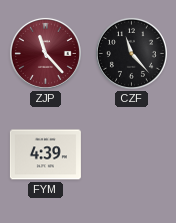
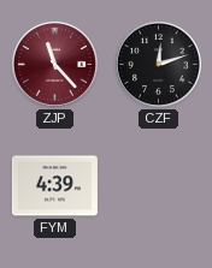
CZF: 11:23 -> 12:12 (158, 64)
